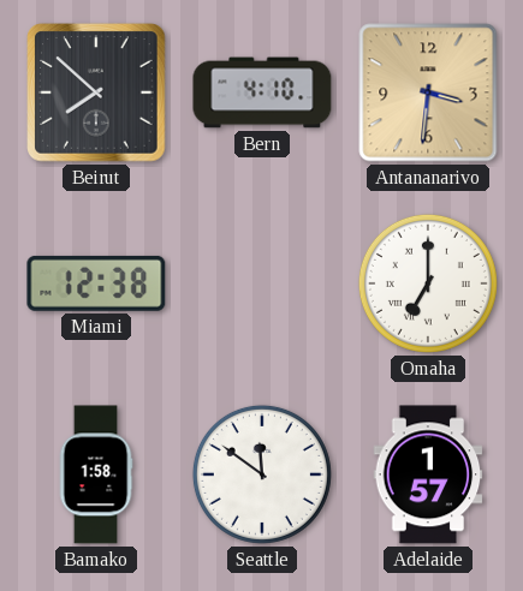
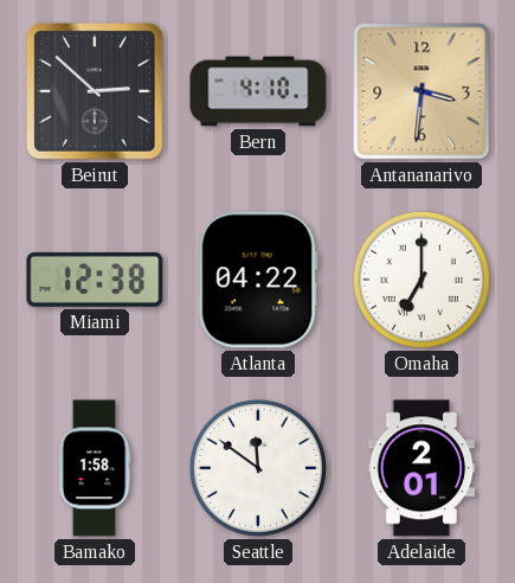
Beirut: 7:52 -> 2:52 (95, 91)
Atlanta: none -> 04:22 (258, 280)
Adelaide: 1:57 -> 2:01 (421, 468)
